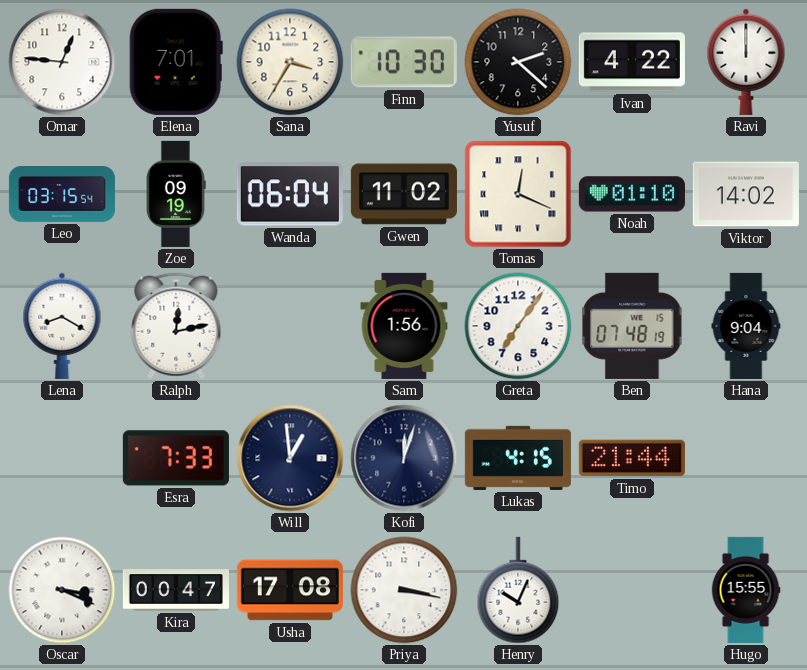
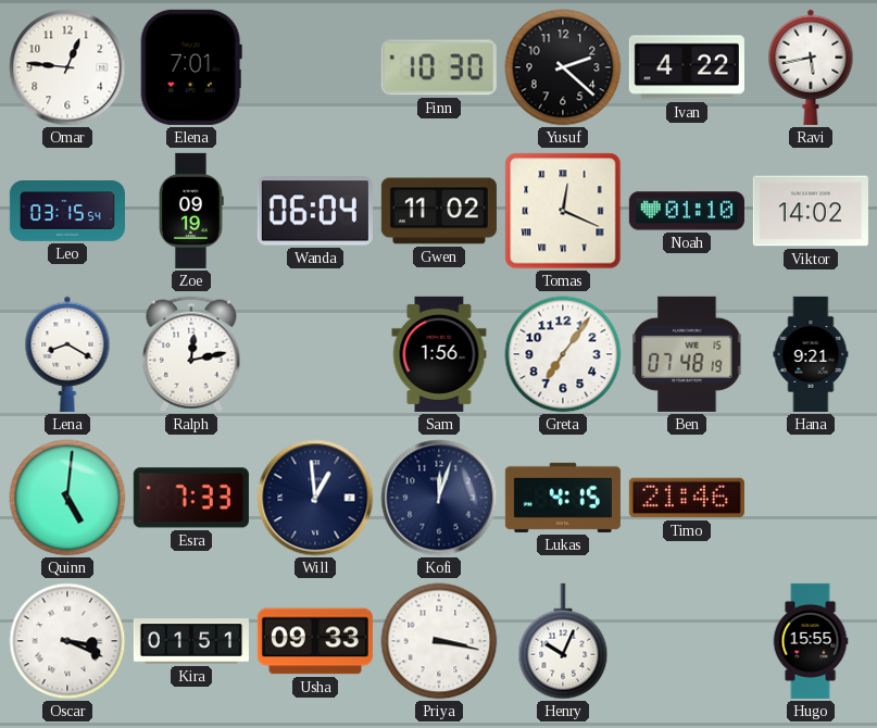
Sana: 3:35 -> none (290, 62)
Ravi: 12:00 -> 5:43 (811, 67)
Hana: 9:04 -> 9:21 (811, 354)
Quinn: none -> 5:01 (67, 498)
Timo: 21:44 -> 21:46 (687, 498)
Kira: 00:47 -> 01:51 (191, 641)
Usha: 17:08 -> 09:33 (315, 641)
